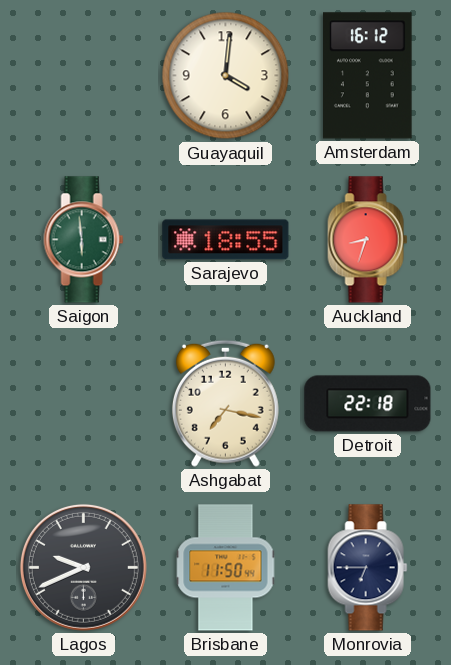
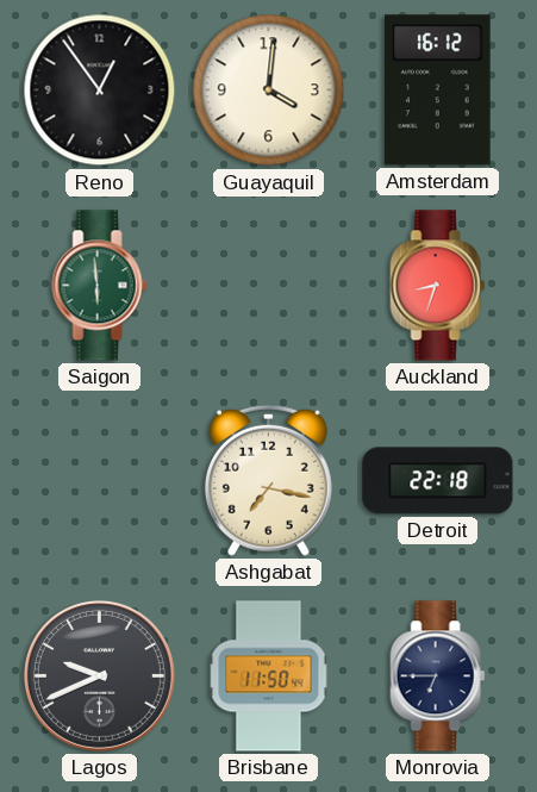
Reno: none -> 12:54 (100, 91)
Sarajevo: 18:55 -> none (226, 240)
